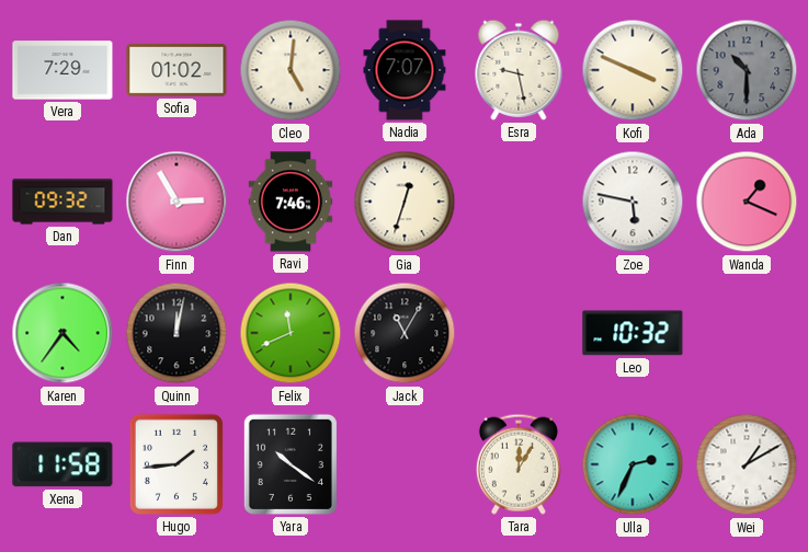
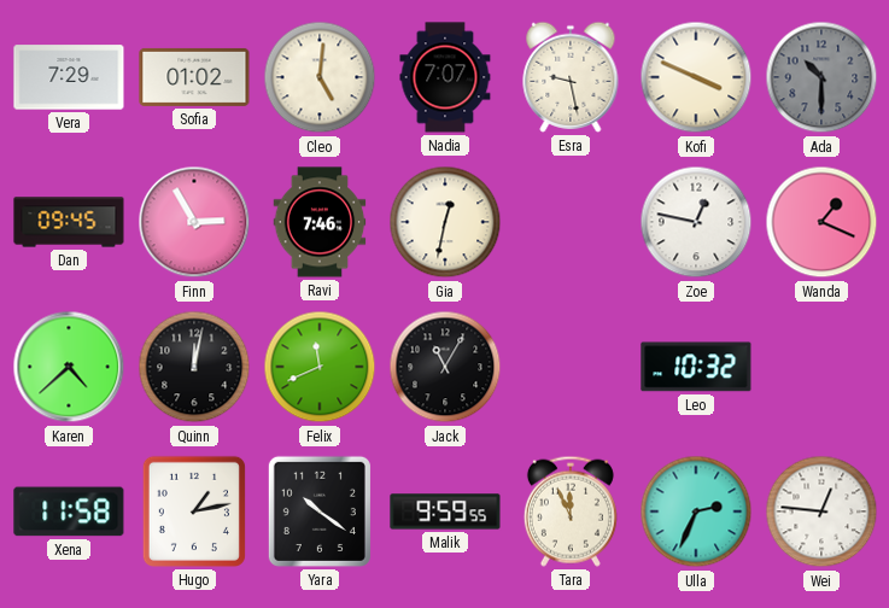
Dan: 09:32 -> 09:45 (69, 222)
Gia: 12:33 -> 12:32 (445, 222)
Zoe: 5:47 -> 12:47 (696, 222)
Karen: 4:36 -> 4:38 (69, 367)
Hugo: 1:44 -> 1:13 (194, 511)
Malik: none -> 9:59 (445, 511)
Tara: 12:05 -> 11:56 (571, 511)
Wei: 1:10 -> 12:46 (821, 511)
